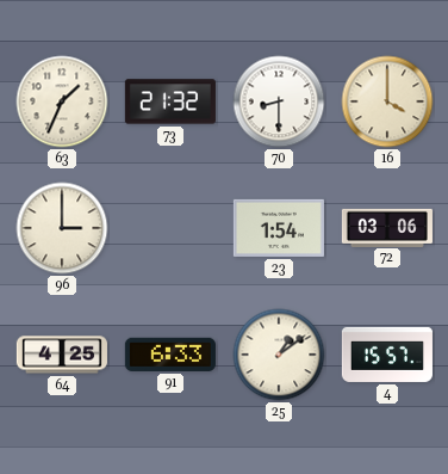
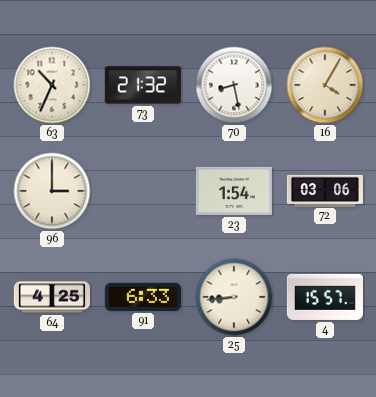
63: 1:34 -> 10:34 (52, 85)
70: 8:30 -> 8:28 (234, 85)
16: 4:00 -> 4:05 (325, 85)
25: 1:09 -> 8:44 (234, 297)
